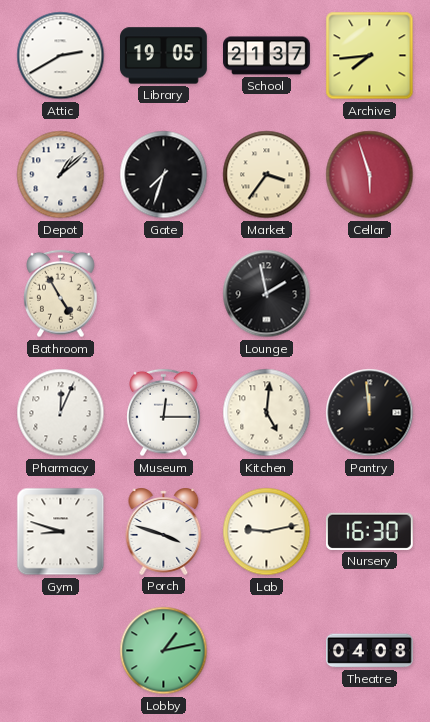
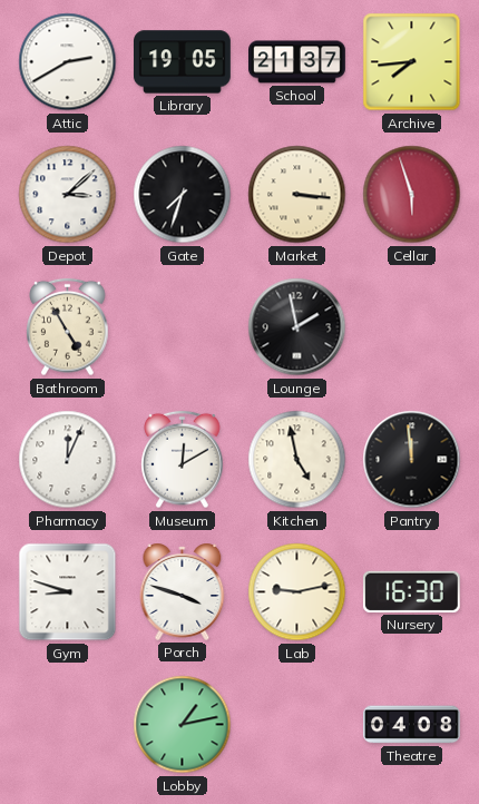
Depot: 1:08 -> 3:08 (68, 195)
Market: 3:36 -> 3:16 (297, 195)
Museum: 12:15 -> 12:10 (183, 460)
Kitchen: 5:01 -> 4:58 (297, 460)
